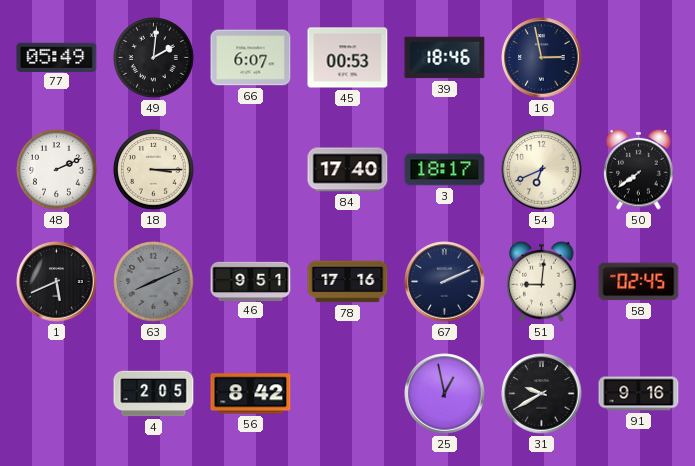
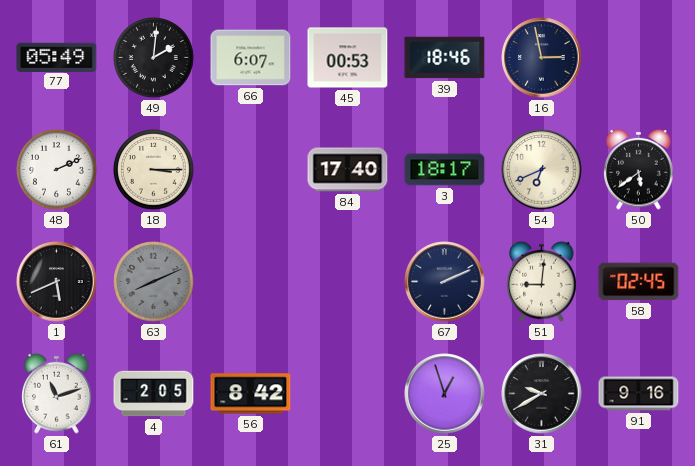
50: 7:39 -> 5:39 (639, 169)
46: 9:51 -> none (251, 281)
78: 17:16 -> none (348, 282)
61: none -> 11:12 (57, 393)
25: 12:58 -> 12:57 (445, 394)
